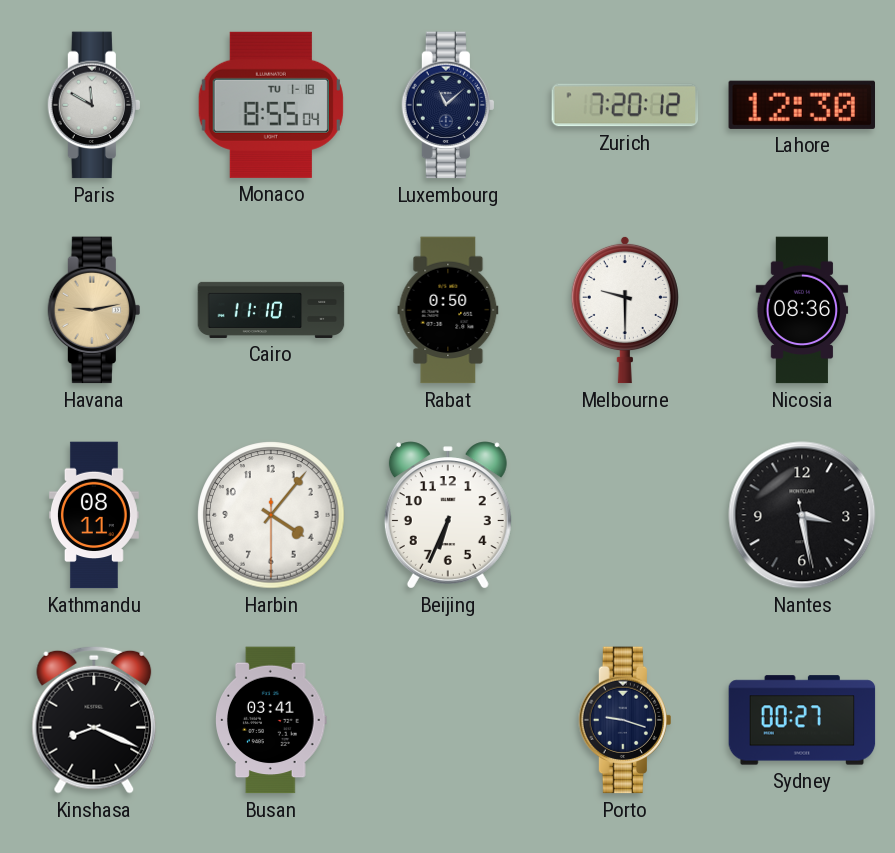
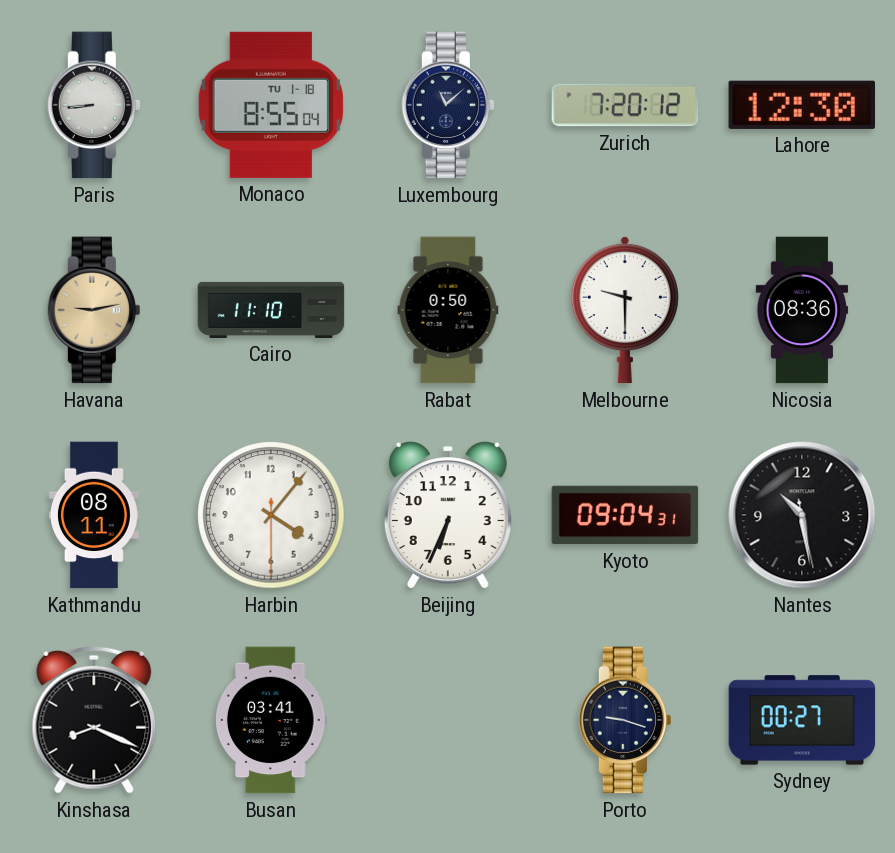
Paris: 11:50 -> 8:44 (93, 105)
Kyoto: none -> 09:04 (625, 515)
Nantes: 3:28 -> 10:28 (802, 515)
